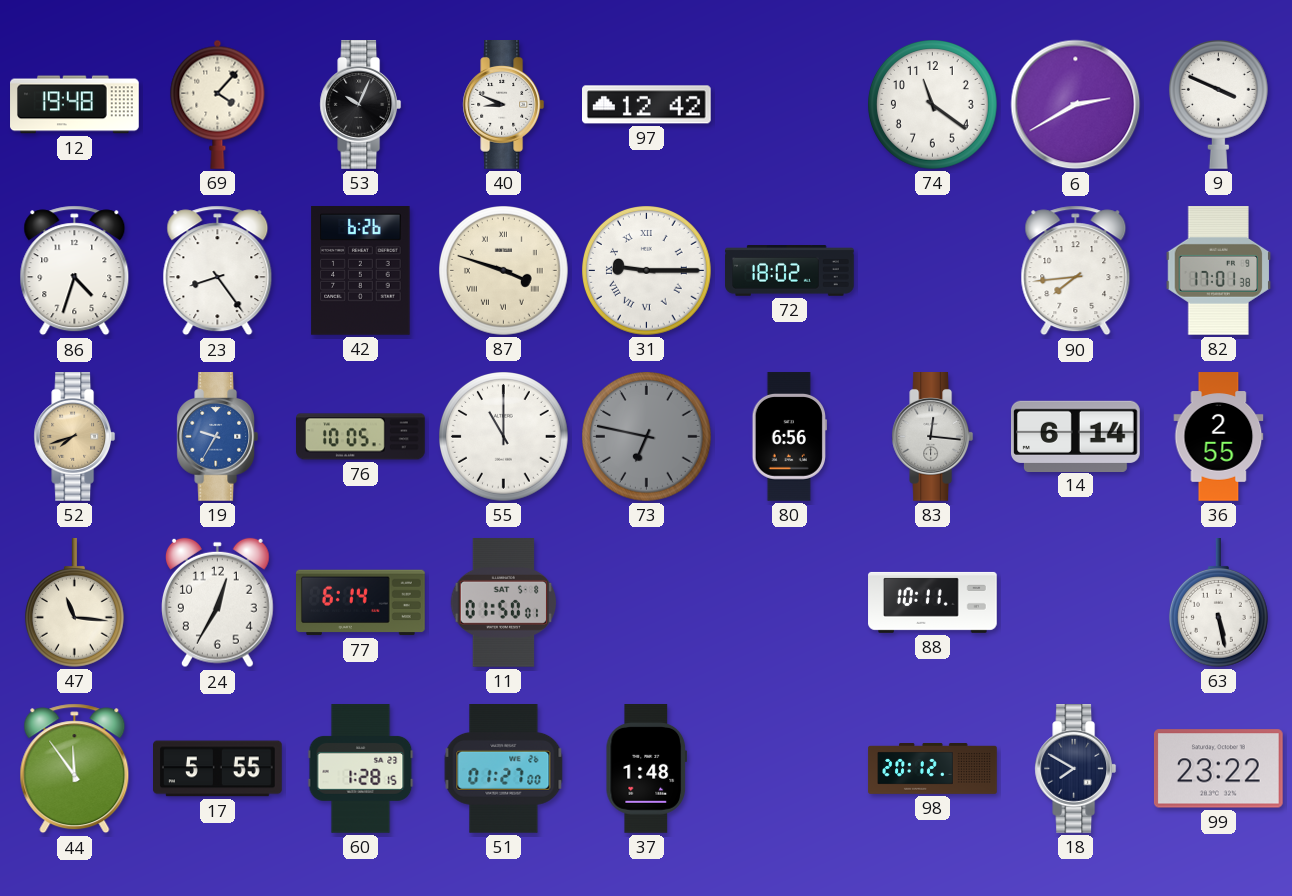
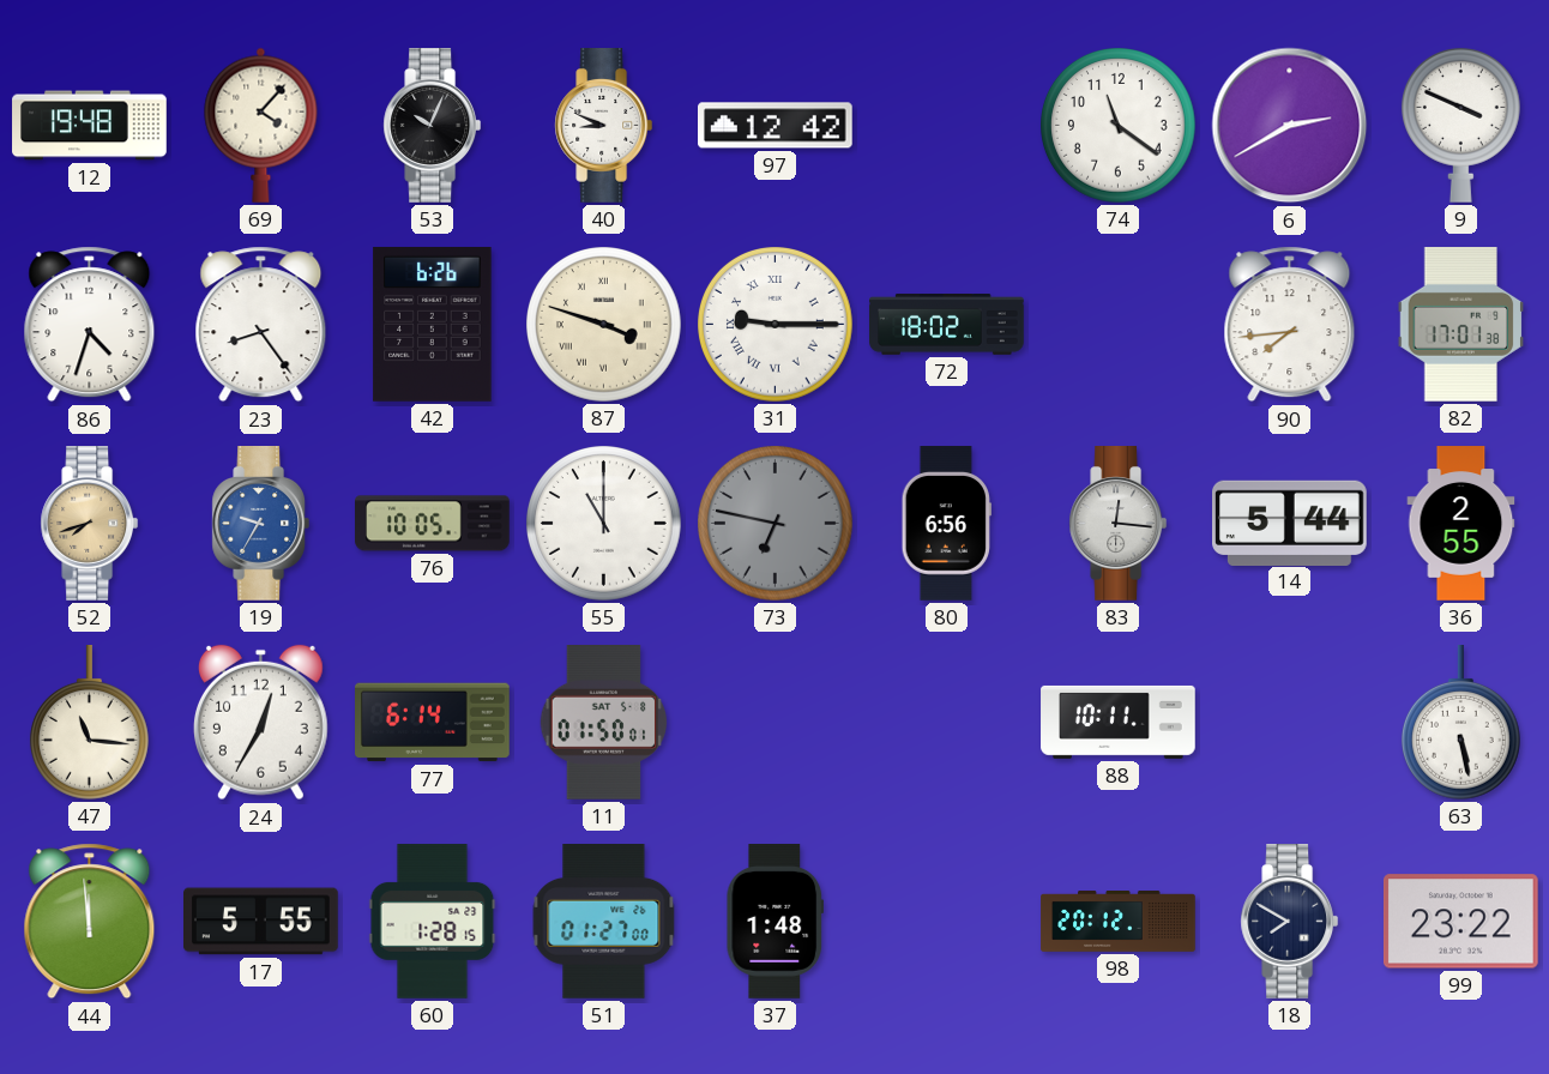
14: 6:14 -> 5:44 (1290, 523)
44: 11:54 -> 11:59 (90, 922)
